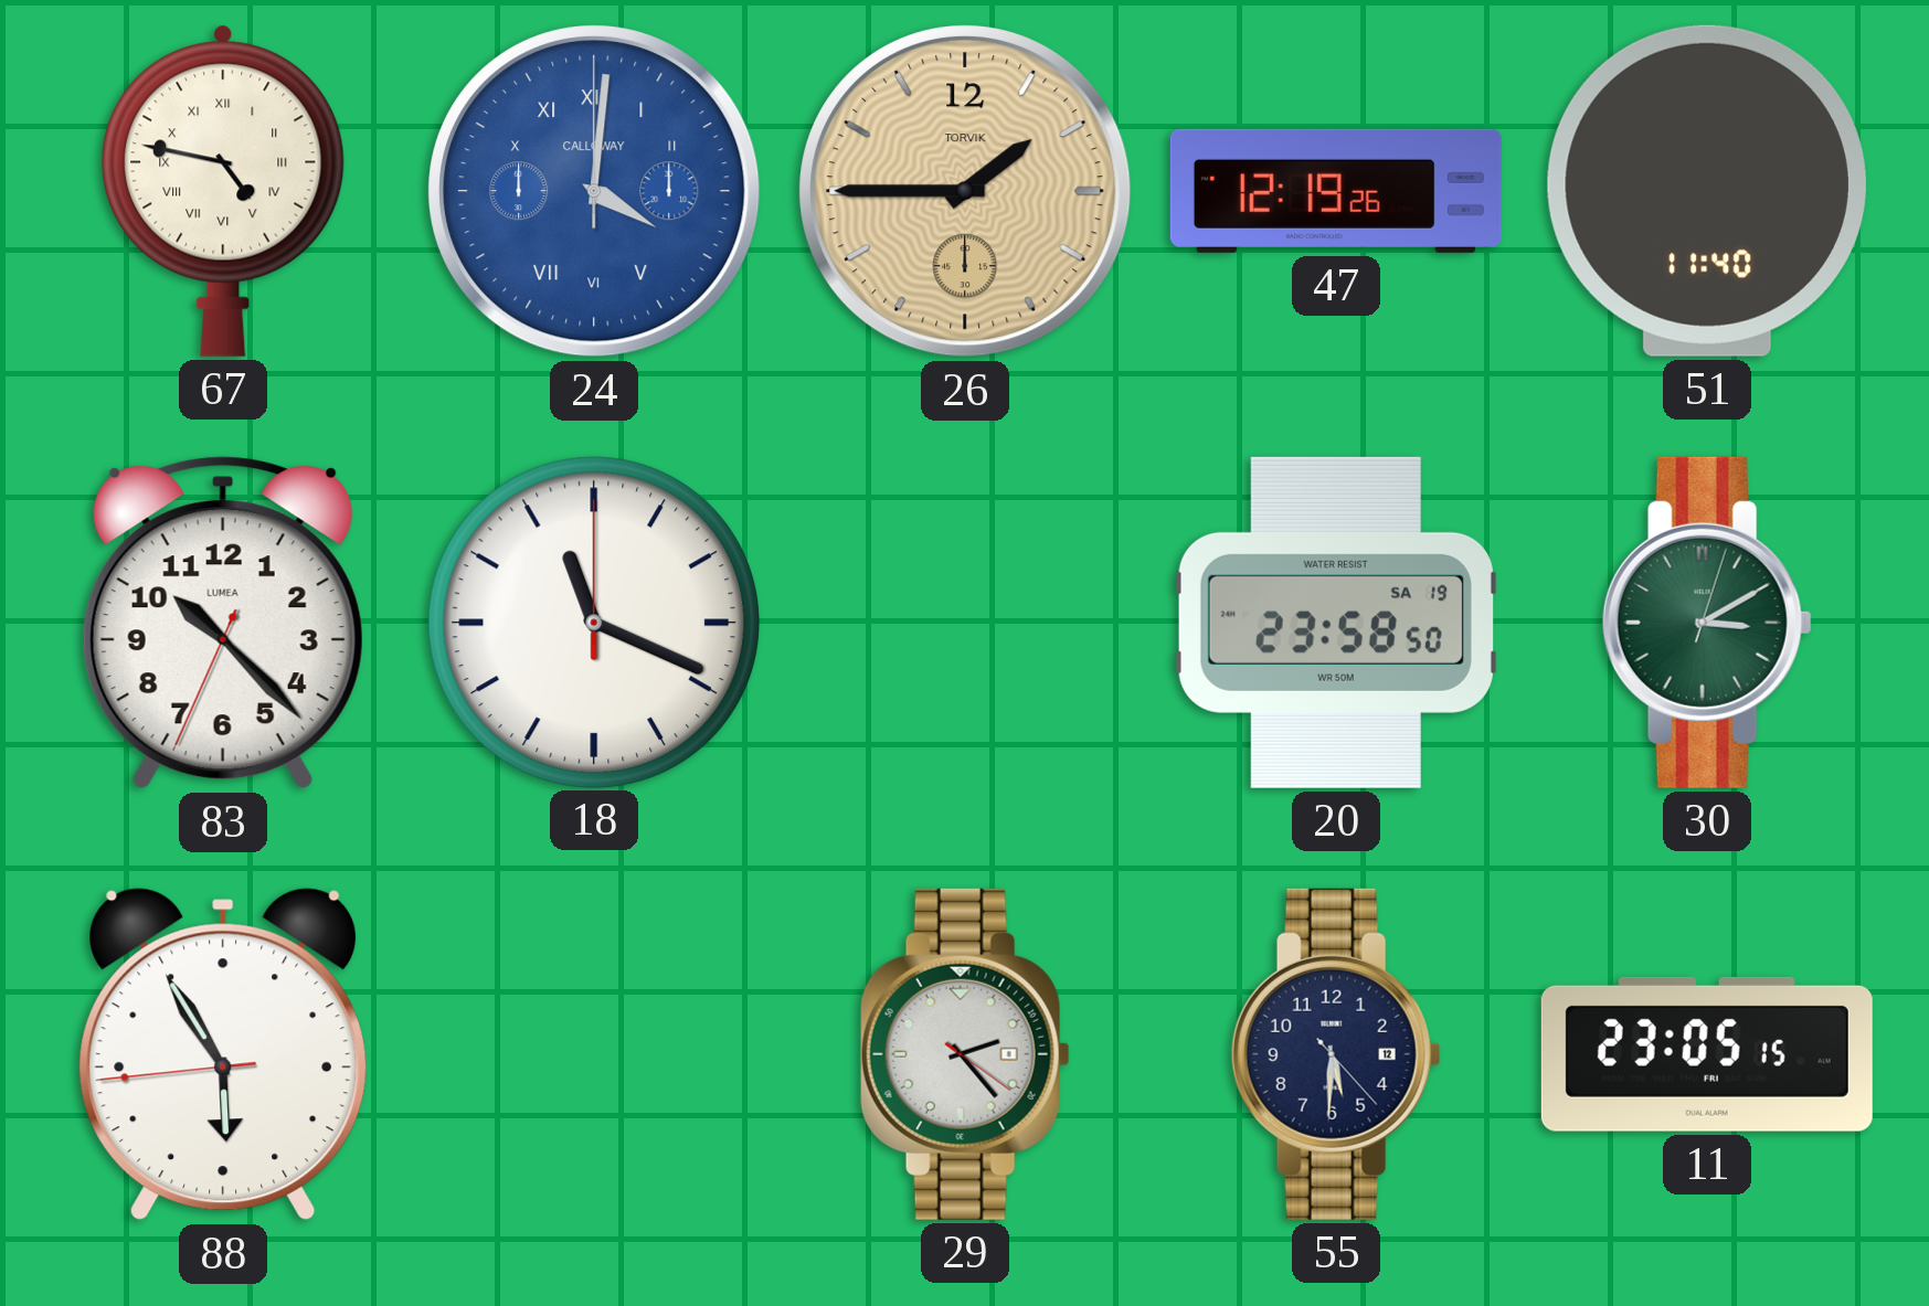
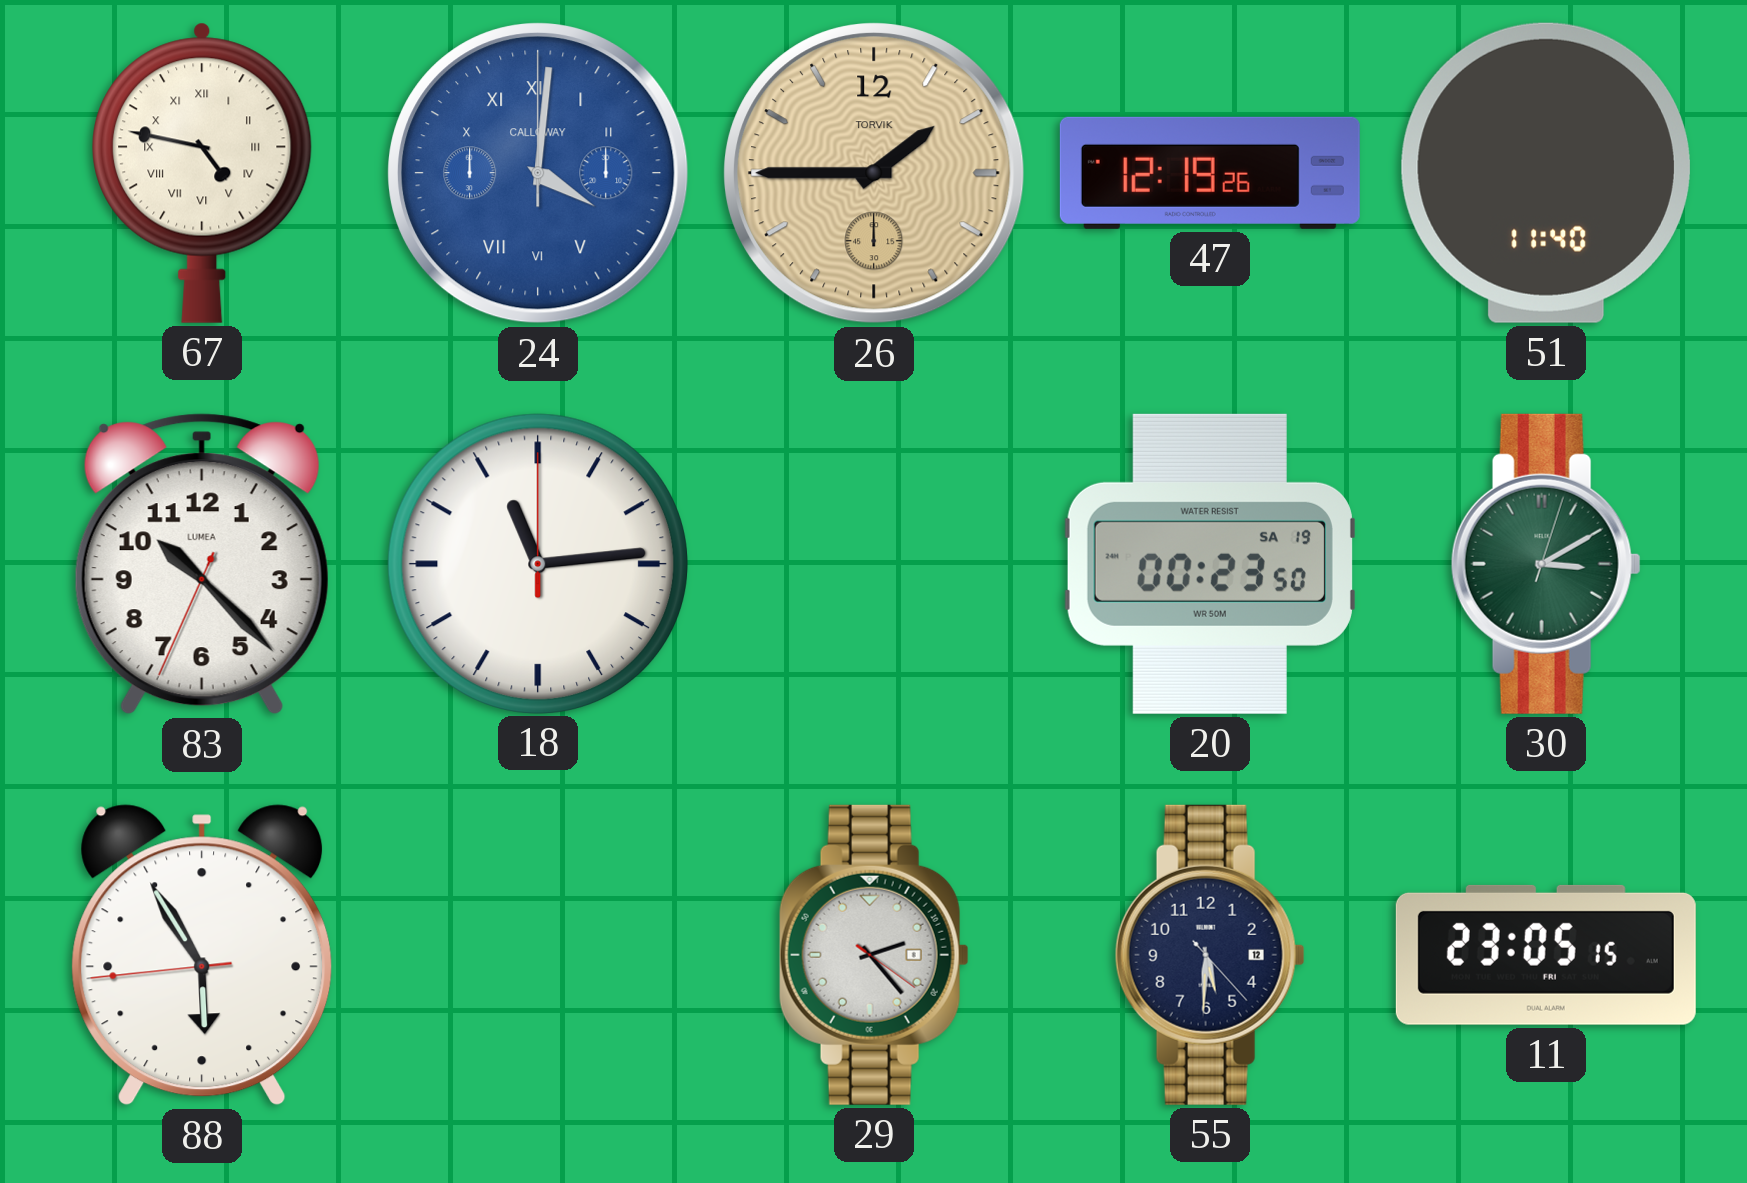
18: 11:19 -> 11:14 (537, 563)
20: 23:58 -> 00:23 (1210, 564)
